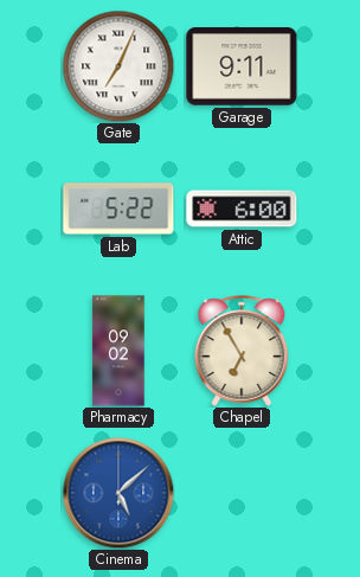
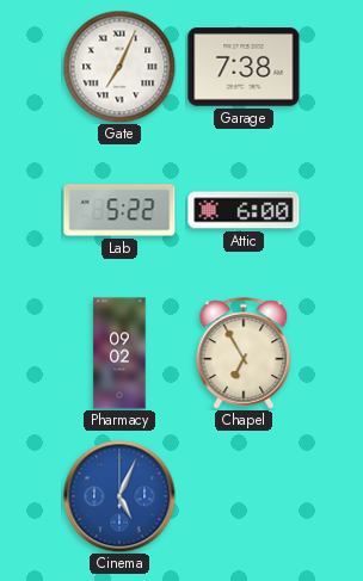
Garage: 9:11 -> 7:38 (244, 67)
Cinema: 5:08 -> 5:04 (119, 496)
